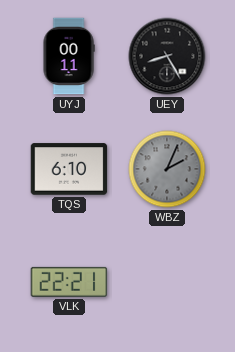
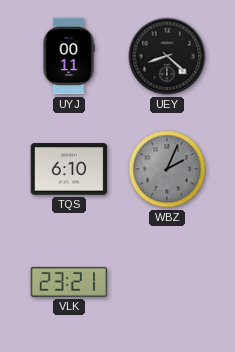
UEY: 8:25 -> 8:22 (167, 56)
VLK: 22:21 -> 23:21 (69, 282)
